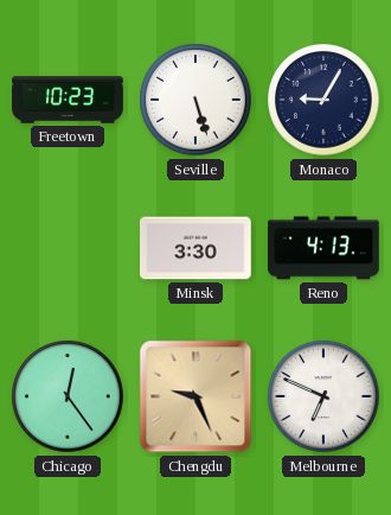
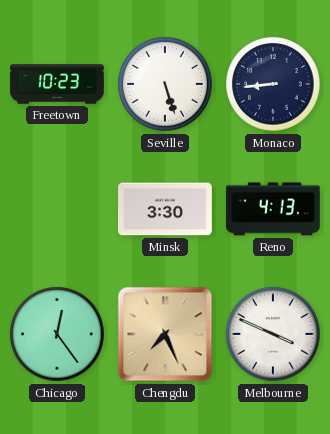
Monaco: 9:05 -> 8:44 (273, 84)
Chengdu: 9:26 -> 7:26 (165, 334)
Melbourne: 6:49 -> 3:49 (273, 334)
